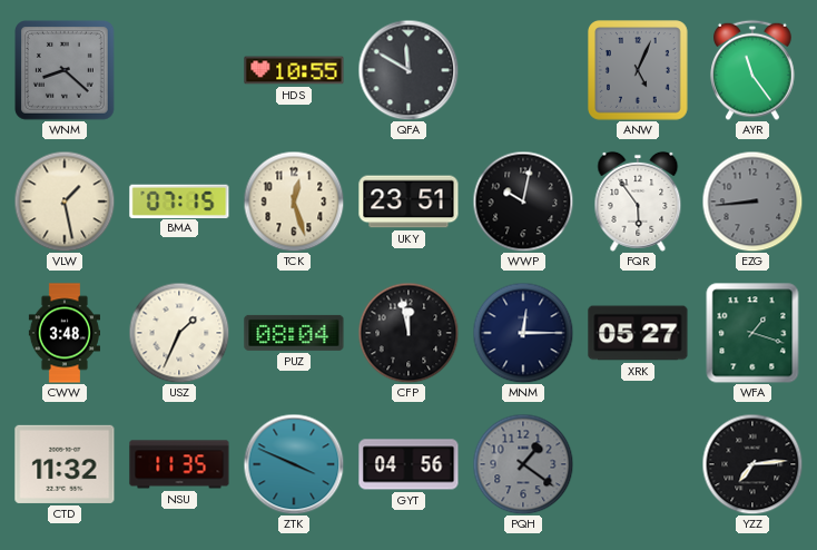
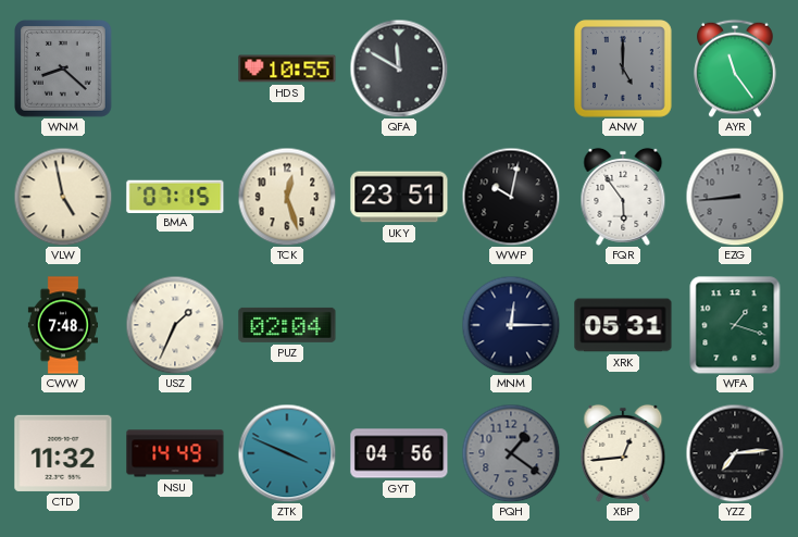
ANW: 5:04 -> 5:00 (624, 70)
VLW: 1:28 -> 4:58 (63, 197)
CWW: 3:48 -> 7:48 (63, 325)
PUZ: 08:04 -> 02:04 (287, 325)
CFP: 11:58 -> none (408, 333)
XRK: 05:27 -> 05:31 (623, 325)
NSU: 11:35 -> 14:49 (175, 453)
XBP: none -> 12:44 (623, 453)
